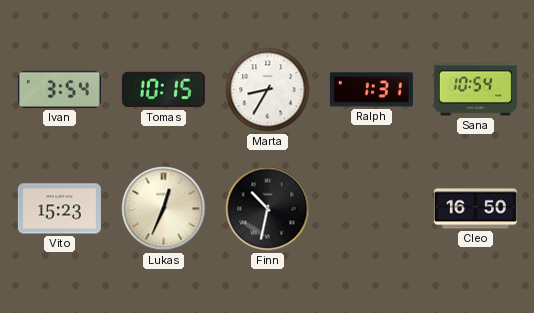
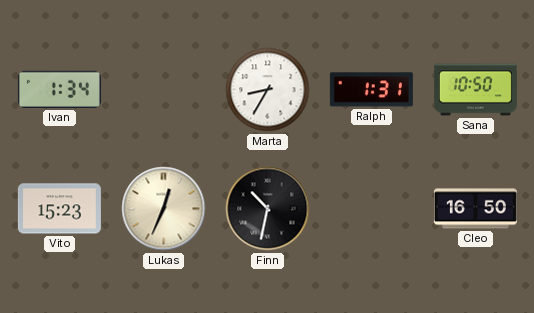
Ivan: 3:54 -> 1:34 (59, 89)
Tomas: 10:15 -> none (163, 90)
Sana: 10:54 -> 10:50 (475, 90)
